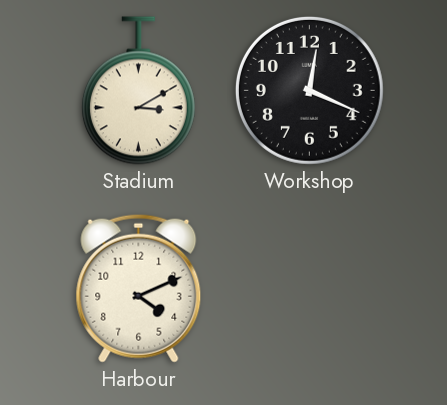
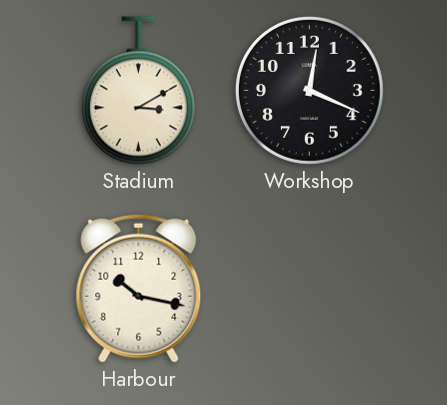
Harbour: 4:11 -> 10:17 (139, 288)
